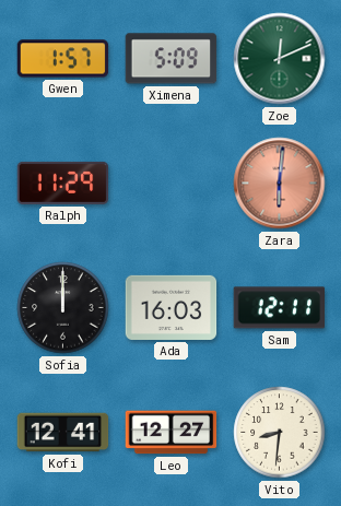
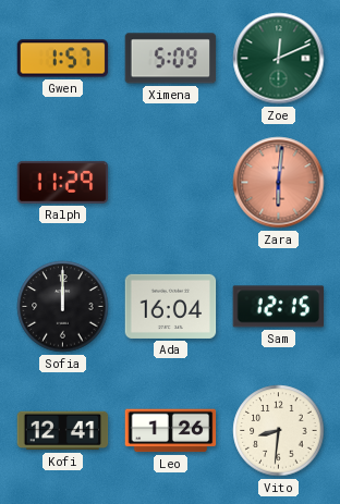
Ada: 16:03 -> 16:04 (171, 306)
Sam: 12:11 -> 12:15 (278, 307)
Leo: 12:27 -> 1:26 (171, 431)
